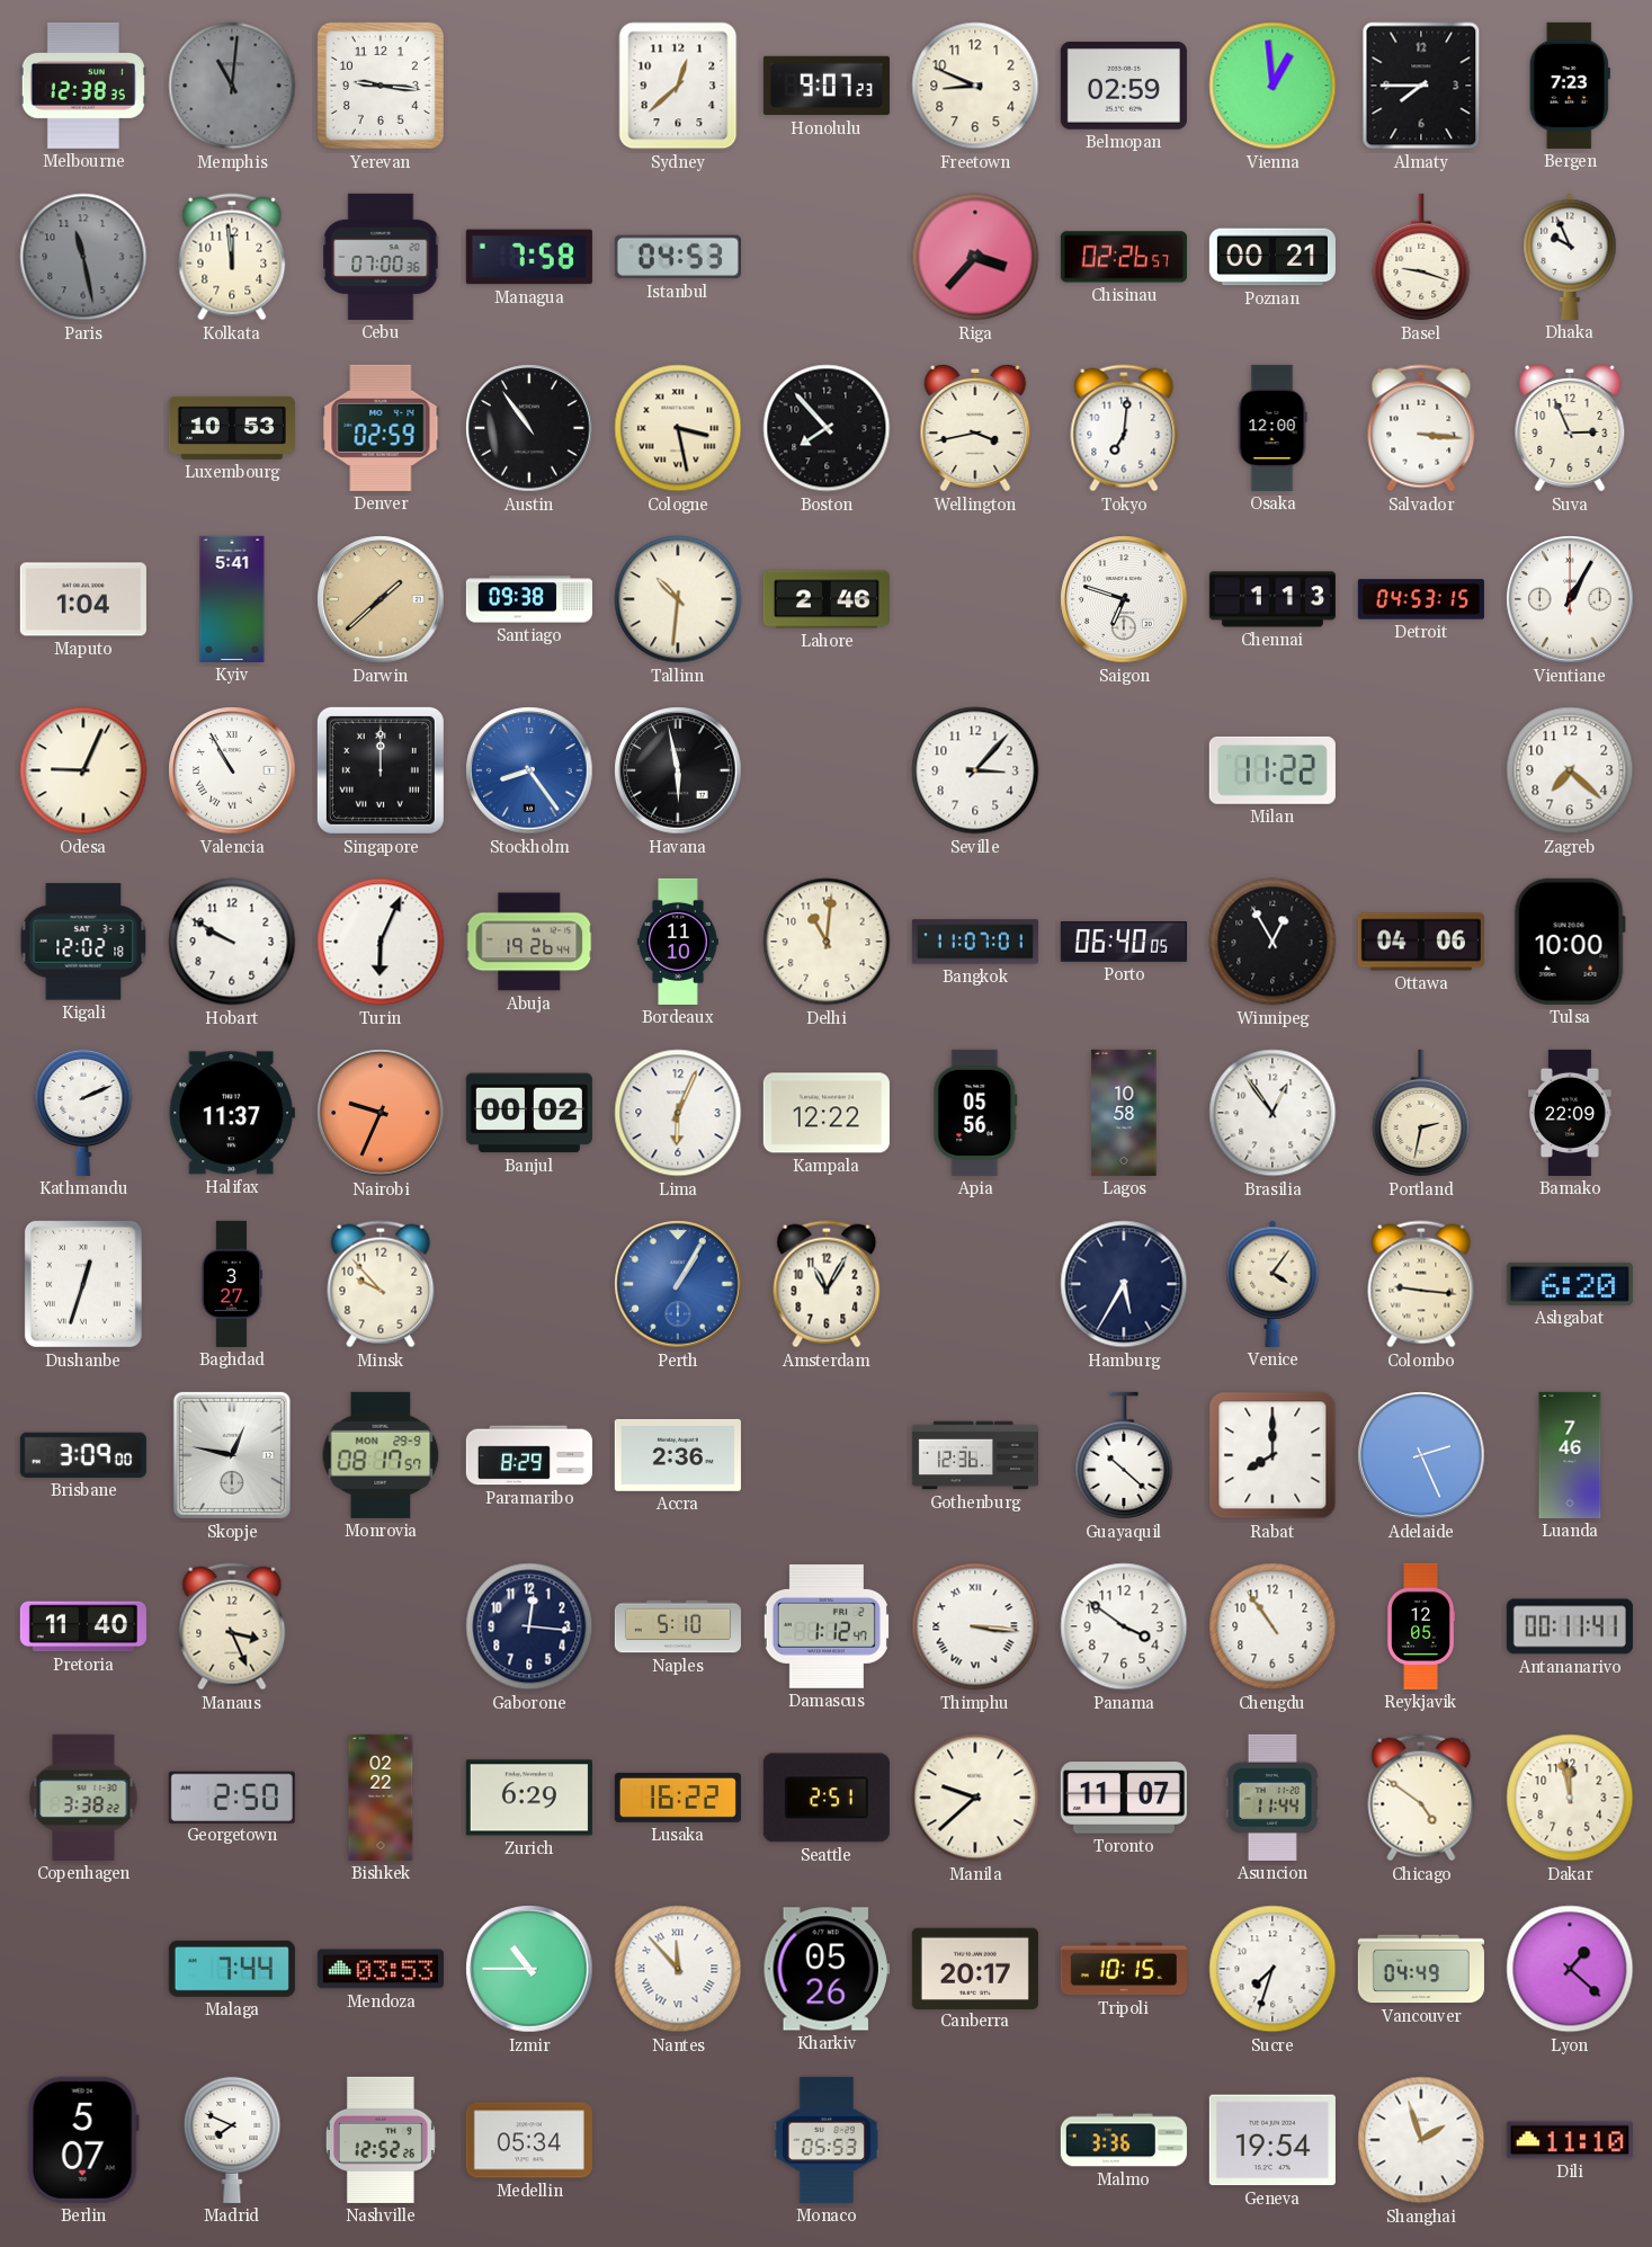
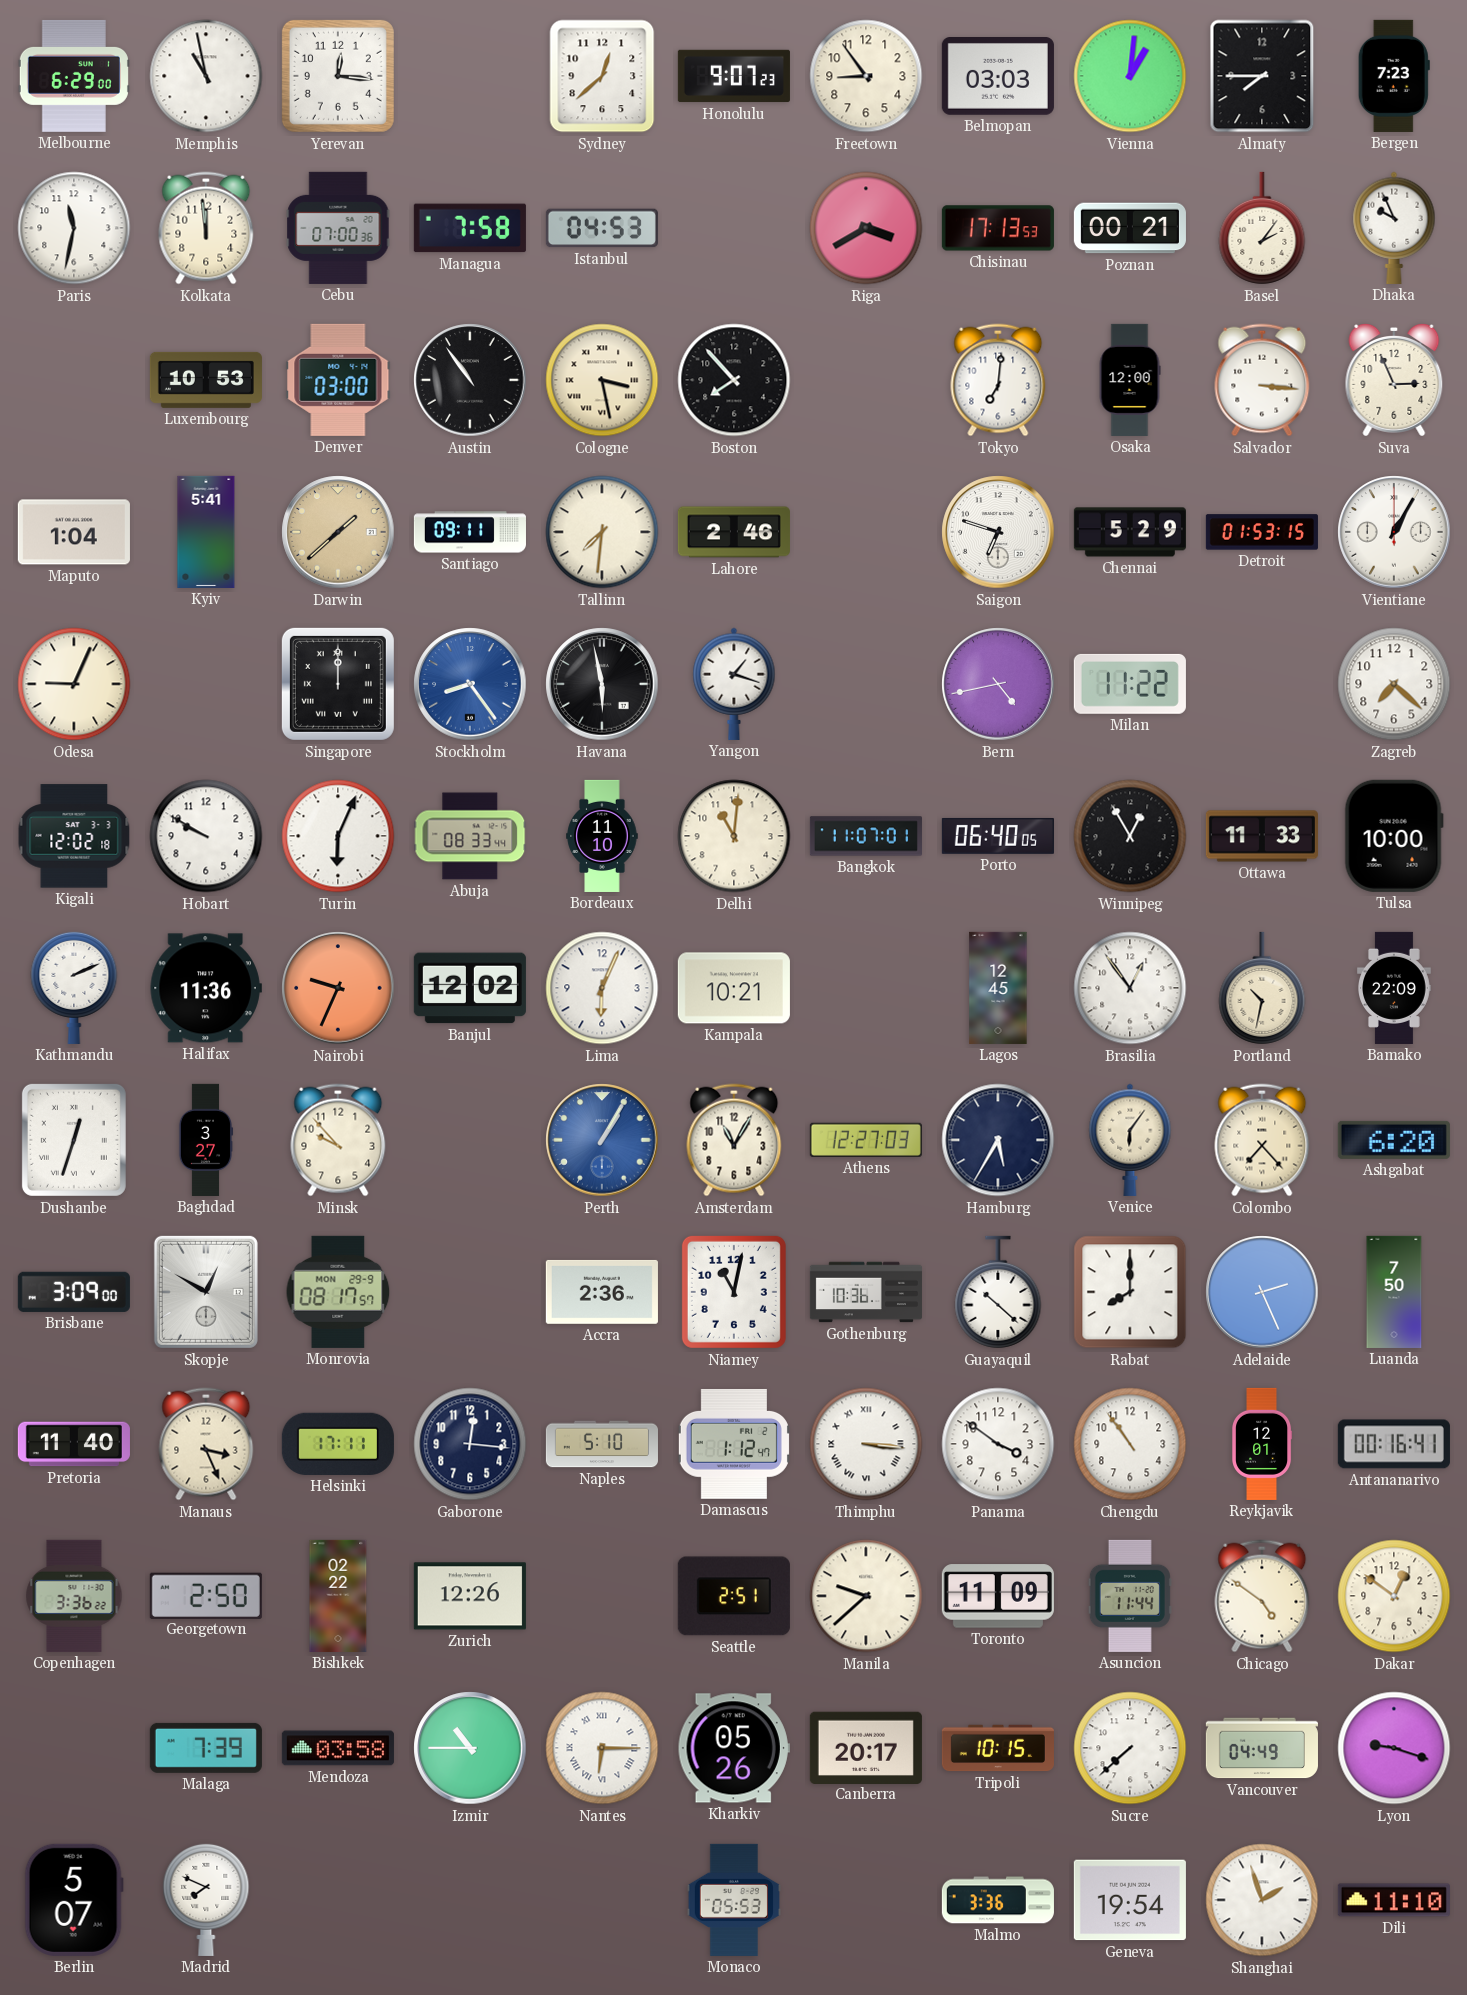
Melbourne: 12:38 -> 6:29 (74, 76)
Memphis: 11:01 -> 10:58 (206, 76)
Memphis dial: grey -> white (206, 76)
Yerevan: 9:16 -> 12:16 (338, 76)
Freetown: 8:49 -> 8:54 (866, 76)
Belmopan: 02:59 -> 03:03 (998, 77)
Vienna: 12:59 -> 1:01 (1130, 76)
Paris: 11:28 -> 11:32 (74, 228)
Paris dial: grey -> white (74, 228)
Riga: 3:37 -> 3:40 (866, 228)
Chisinau: 02:26 -> 17:13 (998, 228)
Basel: 9:18 -> 2:06 (1262, 228)
Denver: 02:59 -> 03:00 (338, 380)
Wellington: 3:43 -> none (975, 429)
Santiago: 09:38 -> 09:11 (470, 532)
Tallinn: 10:31 -> 7:31 (602, 532)
Chennai: 1:13 -> 5:29 (1130, 532)
Detroit: 04:53 -> 01:53 (1262, 532)
Valencia: 10:55 -> none (232, 770)
Yangon: none -> 1:18 (734, 684)
Seville: 3:07 -> none (975, 770)
Bern: none -> 4:43 (998, 684)
Abuja: 19:26 -> 08:33 (470, 836)
Ottawa: 04:06 -> 11:33 (1262, 836)
Halifax: 11:37 -> 11:36 (206, 988)
Banjul: 00:02 -> 12:02 (470, 988)
Kampala: 12:22 -> 10:21 (734, 988)
Apia: 05:56 -> none (975, 1113)
Lagos: 10:58 -> 12:45 (998, 988)
Portland: 2:32 -> 10:32 (1262, 988)
Athens: none -> 12:27 (866, 1140)
Venice: 4:06 -> 6:06 (1130, 1140)
Colombo: 9:16 -> 7:23 (1262, 1140)
Skopje: 12:47 -> 12:50 (206, 1292)
Paramaribo: 8:29 -> none (529, 1455)
Niamey: none -> 11:02 (734, 1292)
Gothenburg: 12:36 -> 10:36 (866, 1292)
Luanda: 7:46 -> 7:50 (1394, 1292)
Helsinki: none -> 17:11 (338, 1444)
Reykjavik: 12:05 -> 12:01 (1263, 1444)
Antananarivo: 00:11 -> 00:16 (1394, 1444)
Copenhagen: 3:38 -> 3:36 (74, 1596)
Zurich: 6:29 -> 12:26 (470, 1596)
Lusaka: 16:22 -> none (678, 1798)
Toronto: 11:07 -> 11:09 (998, 1596)
Dakar: 11:58 -> 12:51 (1394, 1596)
Malaga: 7:44 -> 7:39 (206, 1748)
Mendoza: 03:53 -> 03:58 (338, 1748)
Nantes: 11:53 -> 6:15 (602, 1748)
Sucre: 7:33 -> 7:38 (1130, 1748)
Lyon: 1:22 -> 9:18 (1394, 1748)
Nashville: 12:52 -> none (381, 2140)
Medellin: 05:34 -> none (529, 2140)
